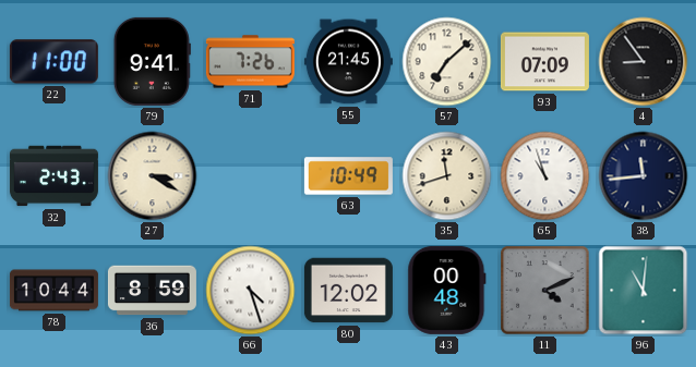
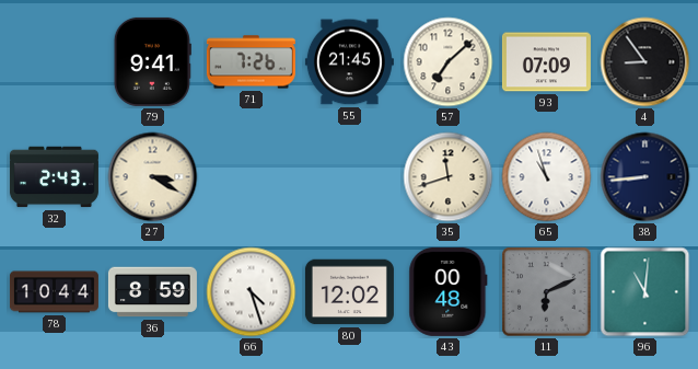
22: 11:00 -> none (53, 62)
63: 10:49 -> none (348, 176)
38: 11:44 -> 8:44 (645, 177)
11: 4:11 -> 6:11 (547, 292)
